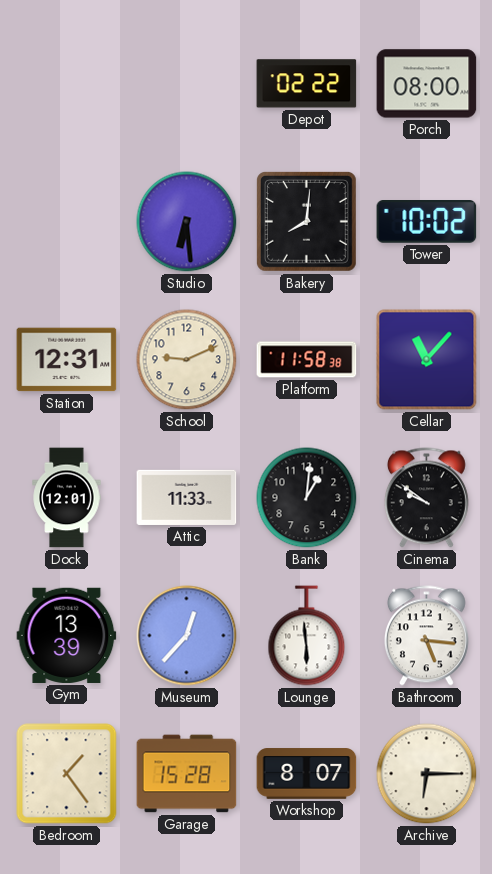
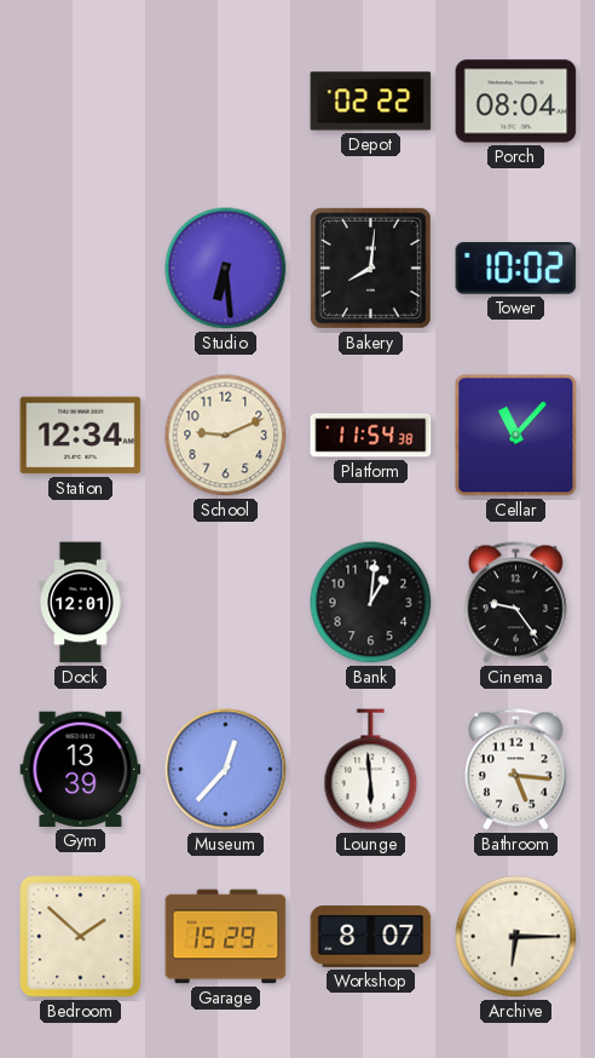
Porch: 08:00 -> 08:04 (516, 102)
Station: 12:31 -> 12:34 (81, 436)
Platform: 11:58 -> 11:54 (371, 436)
Attic: 11:33 -> none (187, 497)
Cinema: 9:51 -> 9:24 (515, 603)
Bedroom: 1:24 -> 1:52 (81, 937)
Garage: 15:28 -> 15:29 (226, 937)
